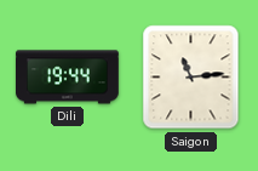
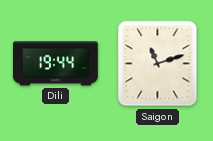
Saigon: 11:14 -> 11:12 (158, 64)
